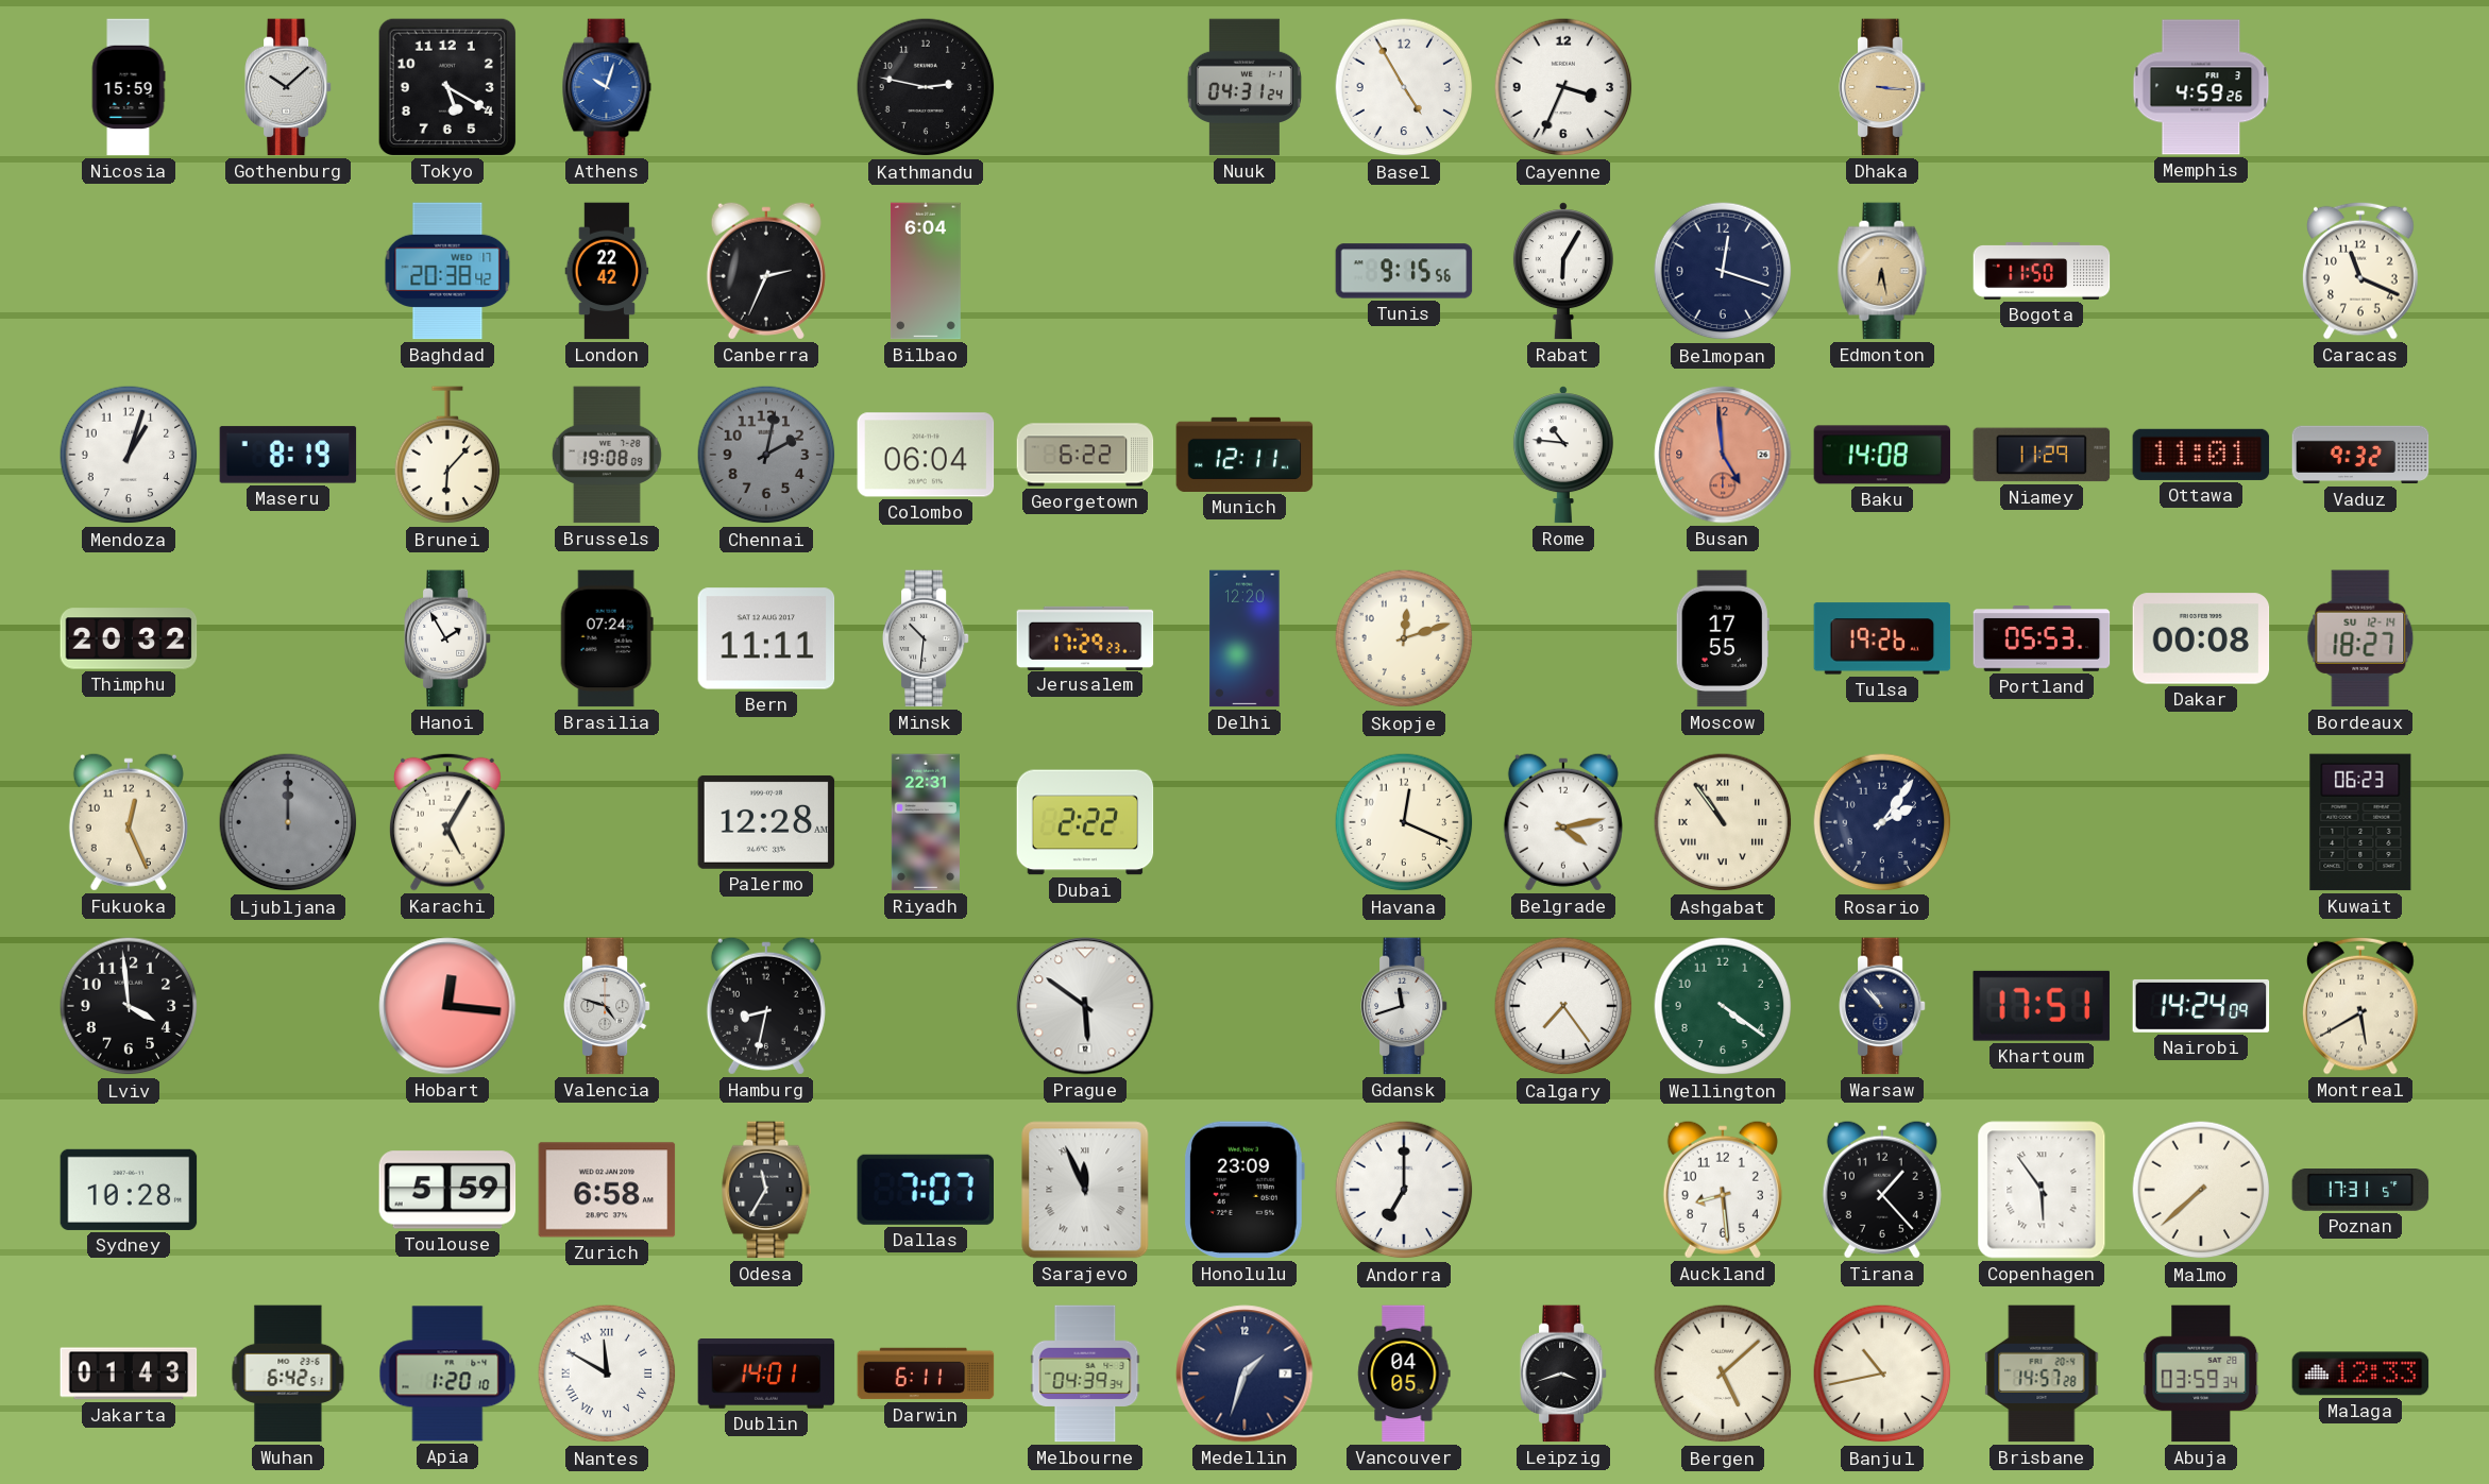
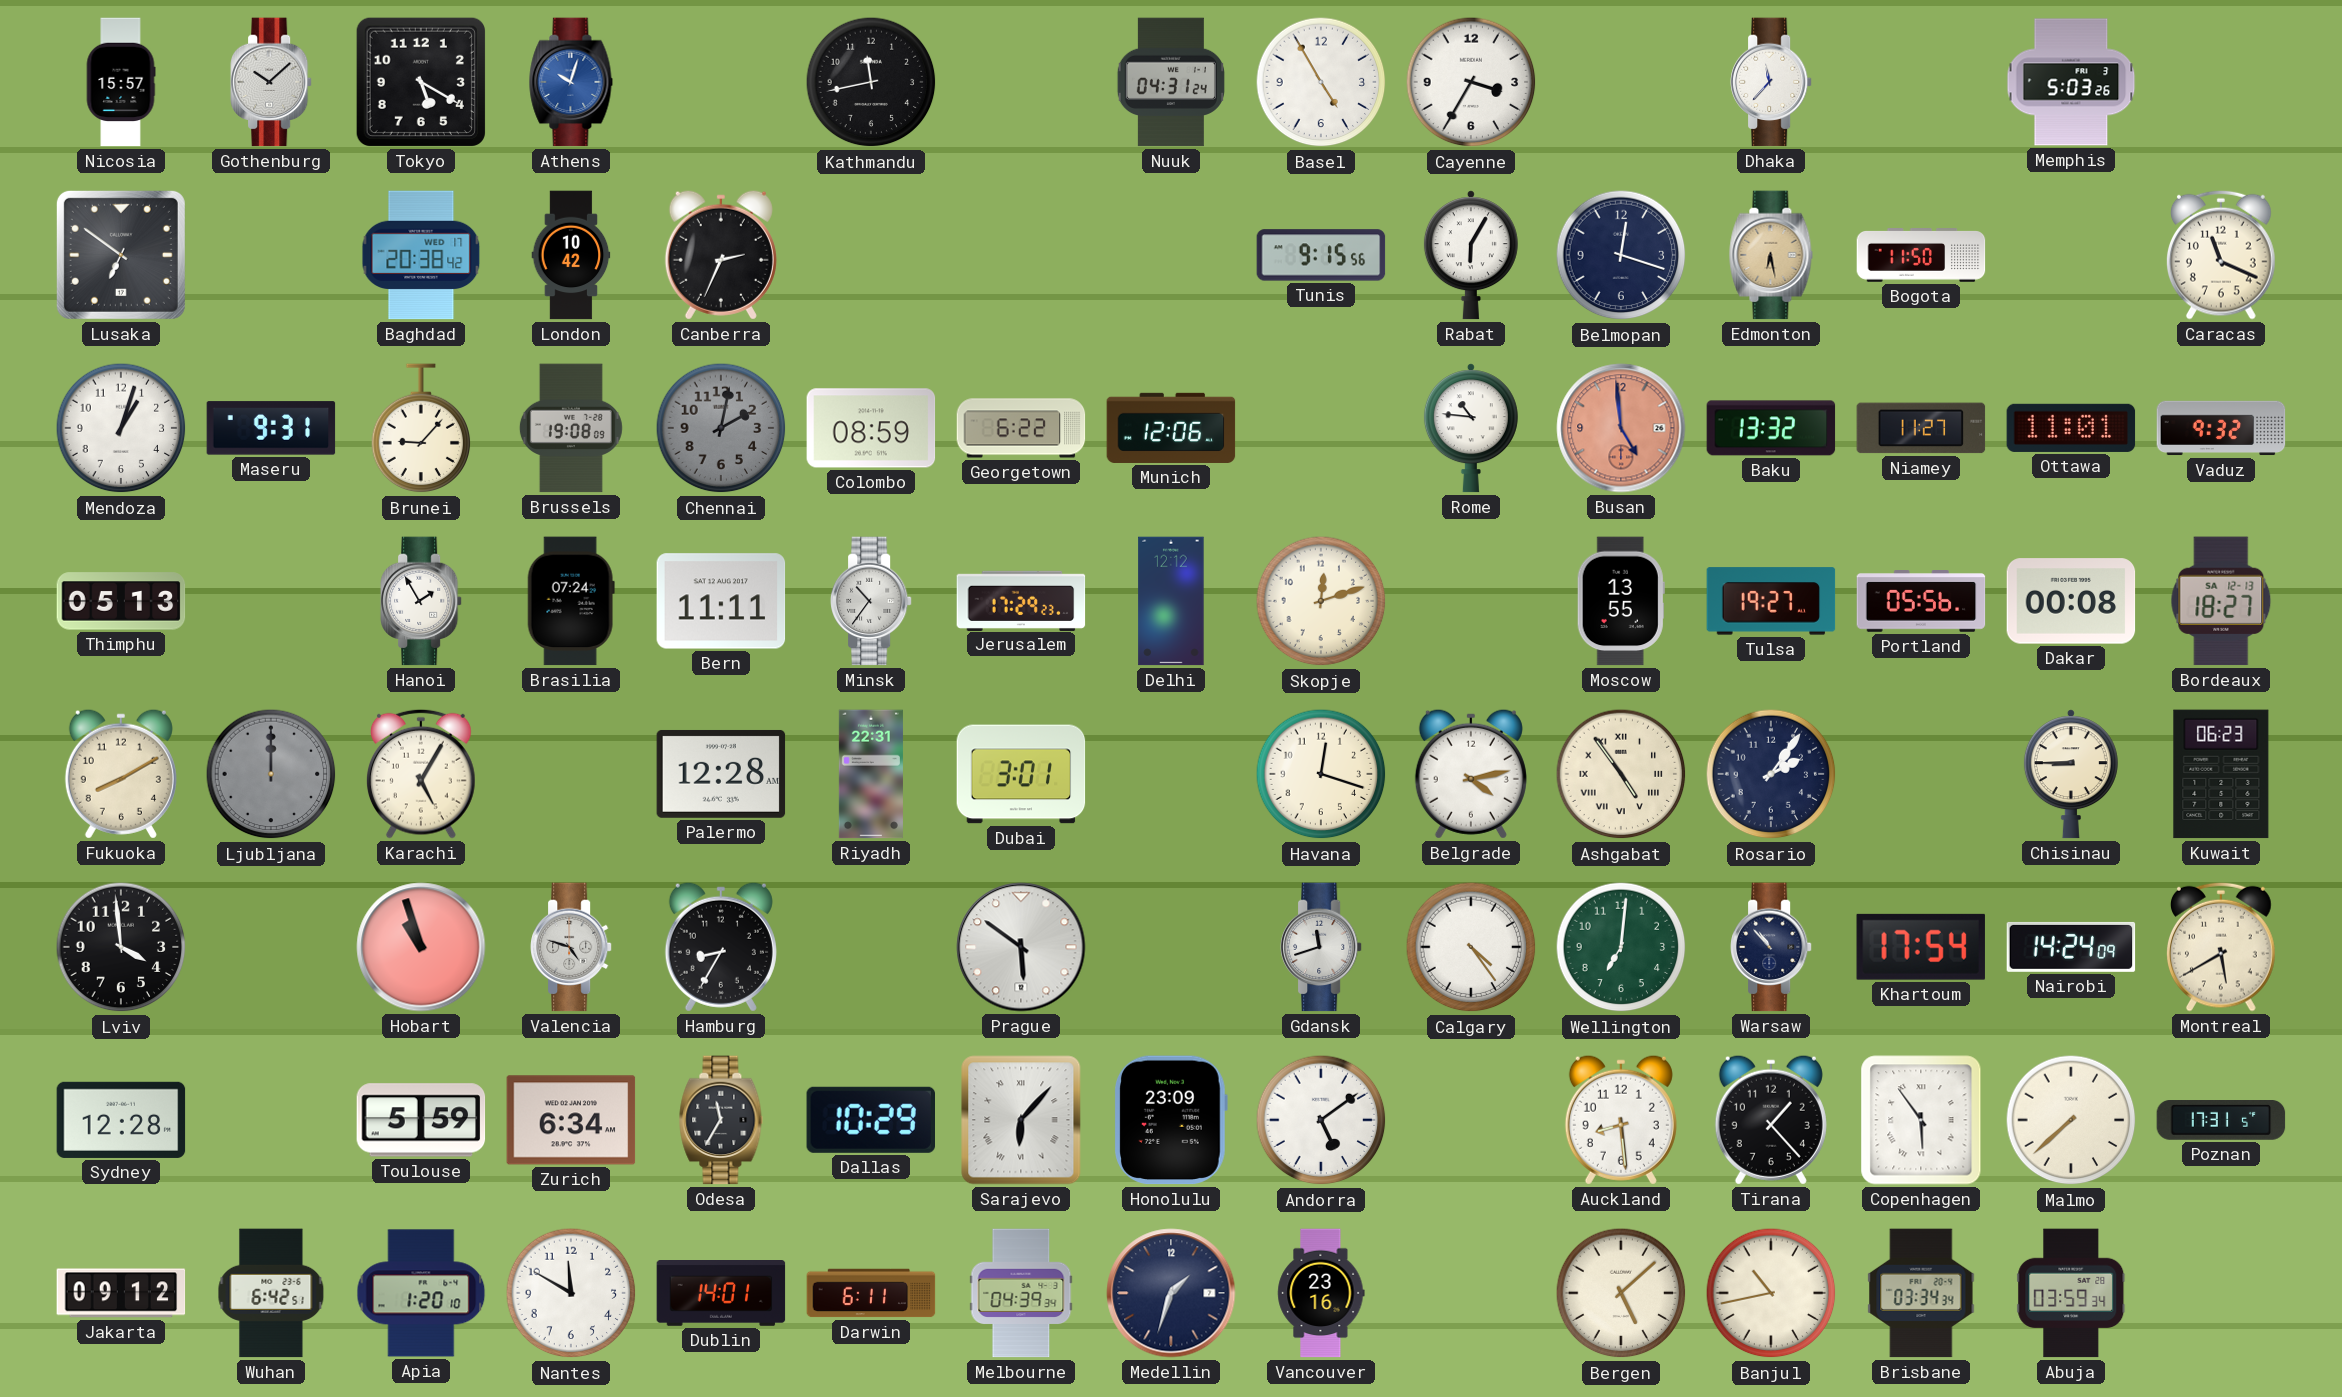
Nicosia: 15:59 -> 15:57 (121, 82)
Kathmandu: 2:47 -> 11:43 (871, 82)
Cayenne: 3:34 -> 3:35 (1471, 82)
Dhaka: 3:16 -> 11:37 (1771, 82)
Dhaka dial: champagne -> white (1771, 82)
Memphis: 4:59 -> 5:03 (2071, 82)
Lusaka: none -> 6:51 (121, 255)
London: 22:42 -> 10:42 (571, 255)
Bilbao: 6:04 -> none (926, 271)
Maseru: 8:19 -> 9:31 (271, 428)
Brunei: 6:07 -> 9:07 (421, 429)
Colombo: 06:04 -> 08:59 (871, 428)
Munich: 12:11 -> 12:06 (1171, 428)
Baku: 14:08 -> 13:32 (1771, 428)
Niamey: 11:29 -> 11:27 (1921, 428)
Thimphu: 20:32 -> 05:13 (121, 601)
Minsk: 10:31 -> 10:36 (871, 601)
Delhi: 12:20 -> 12:12 (1171, 601)
Moscow: 17:55 -> 13:55 (1621, 601)
Tulsa: 19:26 -> 19:27 (1771, 601)
Portland: 05:53 -> 05:56 (1921, 602)
Bordeaux date: SU 12-14 -> SA 12-13 (2221, 601)
Fukuoka: 12:26 -> 8:10 (121, 774)
Dubai: 2:22 -> 3:01 (1021, 774)
Havana: 12:19 -> 12:18 (1321, 774)
Ashgabat: 10:54 -> 4:54 (1621, 774)
Chisinau: none -> 8:45 (2071, 774)
Hobart: 12:16 -> 10:57 (421, 947)
Hamburg: 8:32 -> 8:35 (721, 947)
Calgary: 7:24 -> 4:24 (1471, 947)
Wellington: 4:21 -> 7:01 (1621, 947)
Khartoum: 17:51 -> 17:54 (1921, 947)
Sydney: 10:28 -> 12:28 (121, 1120)
Zurich: 6:58 -> 6:34 (571, 1120)
Dallas: 7:07 -> 10:29 (870, 1120)
Sarajevo: 11:56 -> 6:07 (1021, 1120)
Andorra: 7:00 -> 5:09 (1321, 1120)
Jakarta: 01:43 -> 09:12 (121, 1293)
Nantes numerals: Roman -> Arabic (571, 1293)
Vancouver: 04:05 -> 23:16 (1321, 1293)
Leipzig: 3:42 -> none (1563, 1374)
Brisbane: 14:57 -> 03:34 (1921, 1293)
Malaga: 12:33 -> none (2360, 1374)
